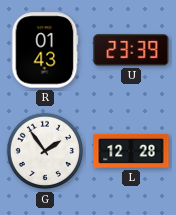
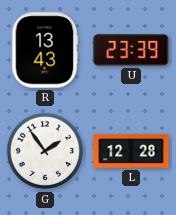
R: 01:43 -> 13:43 (45, 50)
